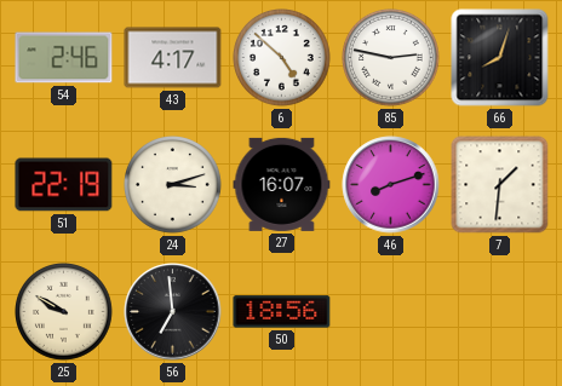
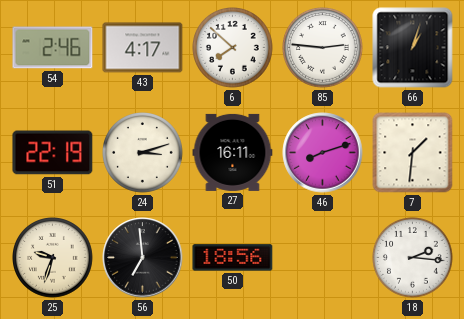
6: 4:52 -> 7:52 (233, 48)
85: 2:47 -> 2:46 (323, 48)
66: 8:03 -> 1:03 (413, 48)
27: 16:07 -> 16:11 (233, 152)
25: 9:50 -> 9:33 (53, 258)
18: none -> 2:16 (413, 258)
